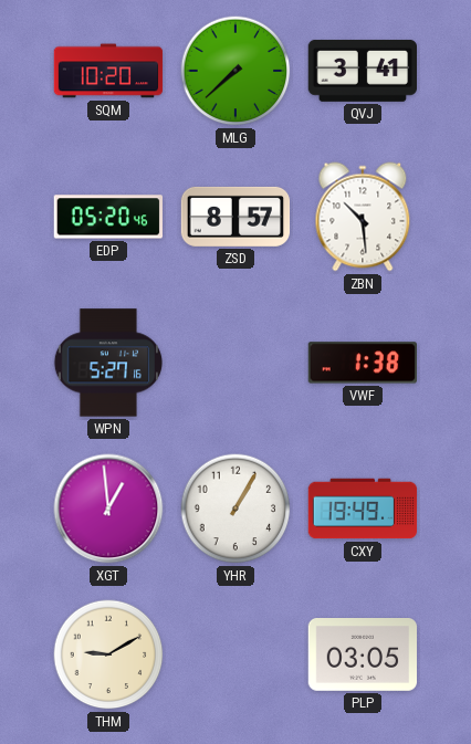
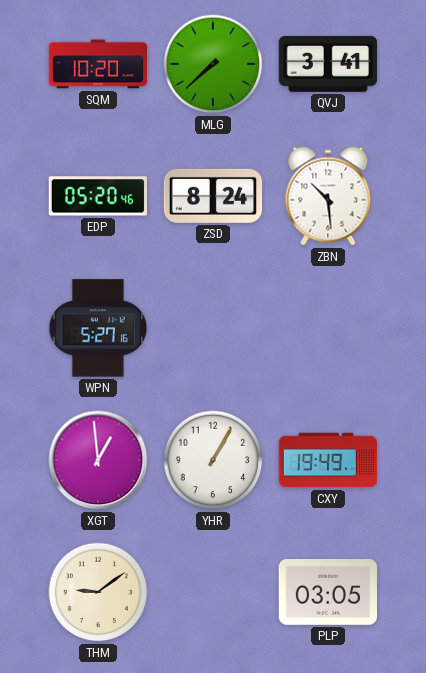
ZSD: 8:57 -> 8:24 (213, 196)
VWF: 1:38 -> none (362, 363)
THM: 9:10 -> 9:09 (98, 592)
